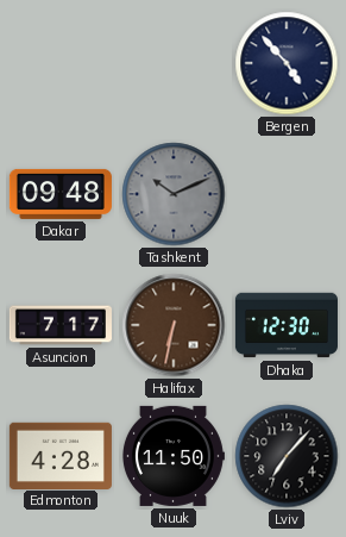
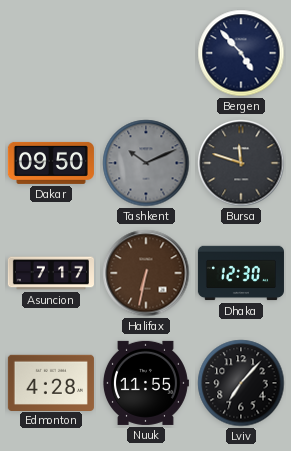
Dakar: 09:48 -> 09:50 (51, 163)
Bursa: none -> 11:48 (241, 163)
Nuuk: 11:50 -> 11:55 (145, 383)
